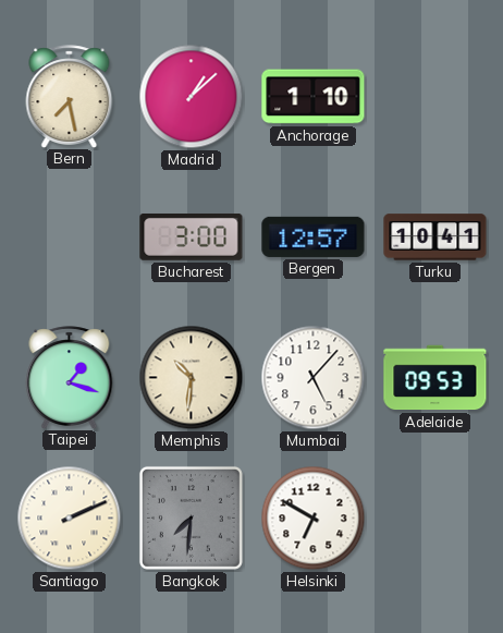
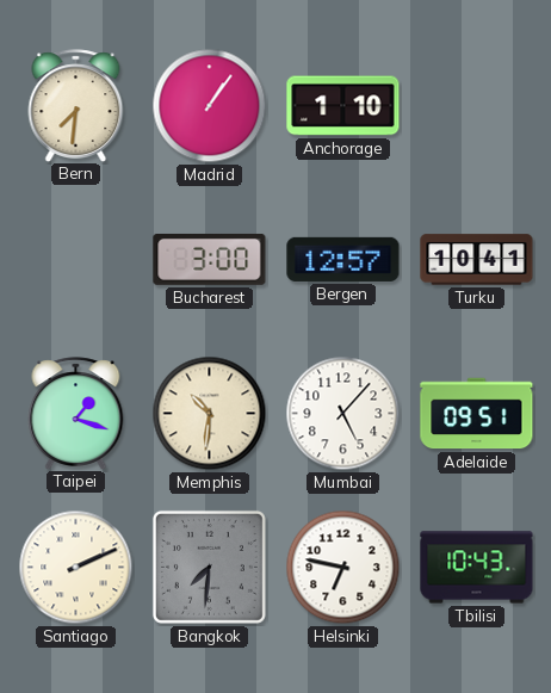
Bern: 7:28 -> 7:31 (76, 105)
Madrid: 1:08 -> 1:06 (210, 106)
Adelaide: 09:53 -> 09:51 (477, 414)
Helsinki: 6:50 -> 6:47 (343, 568)
Tbilisi: none -> 10:43 (477, 568)
